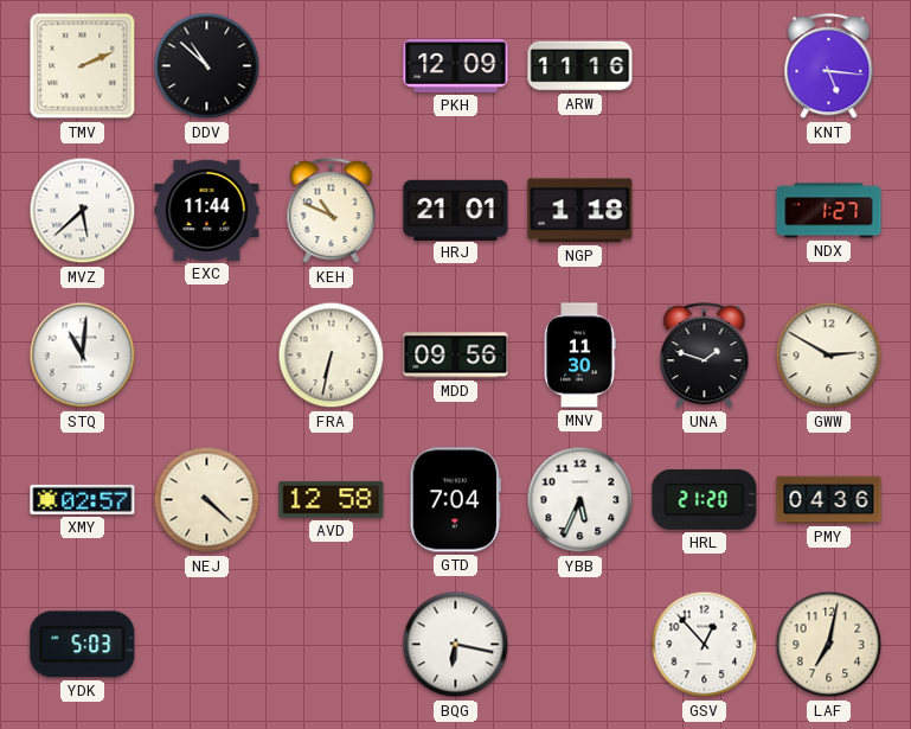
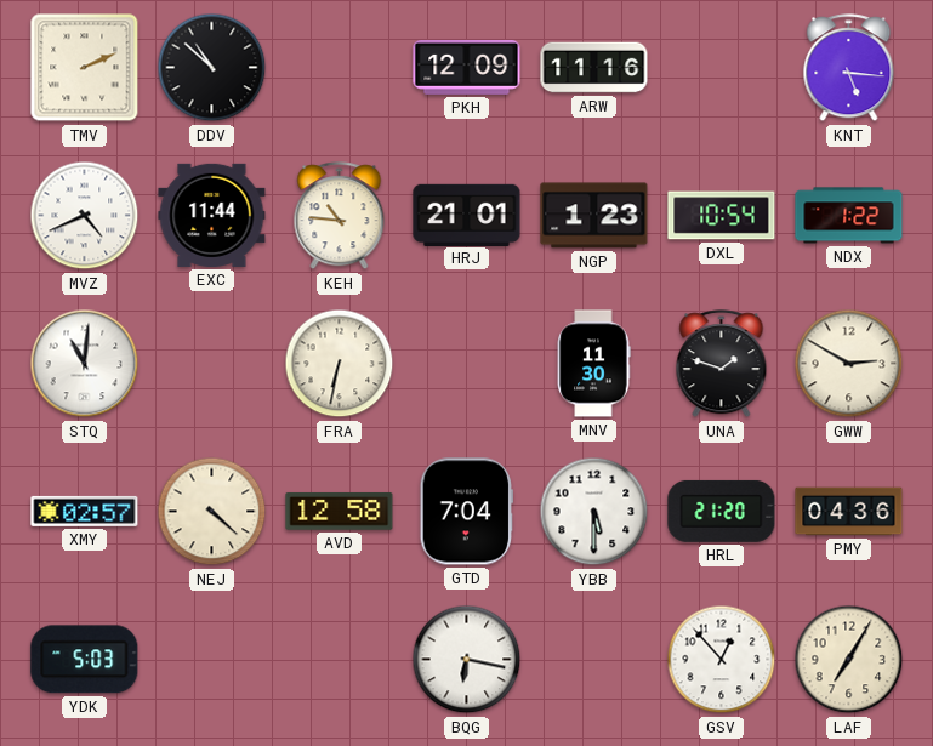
MVZ: 5:38 -> 4:41 (85, 216)
KEH: 10:49 -> 10:46 (340, 216)
NGP: 1:18 -> 1:23 (594, 216)
DXL: none -> 10:54 (722, 216)
NDX: 1:27 -> 1:22 (849, 216)
MDD: 09:56 -> none (456, 356)
YBB: 5:34 -> 5:30 (594, 512)
LAF: 7:02 -> 7:05 (849, 660)
